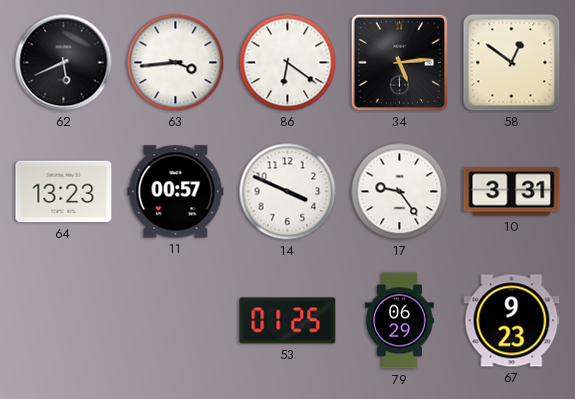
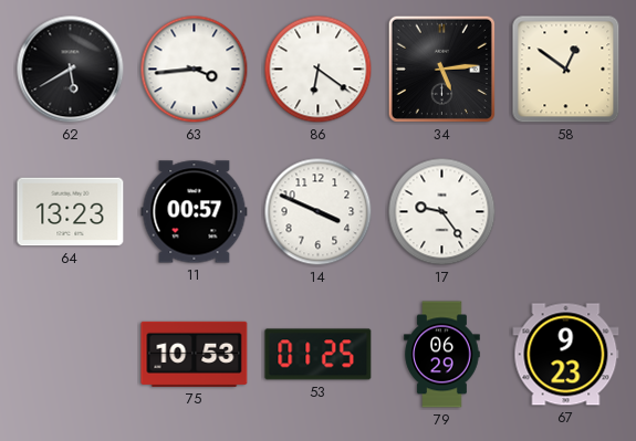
62: 5:41 -> 5:40 (71, 70)
10: 3:31 -> none (512, 192)
75: none -> 10:53 (195, 354)
